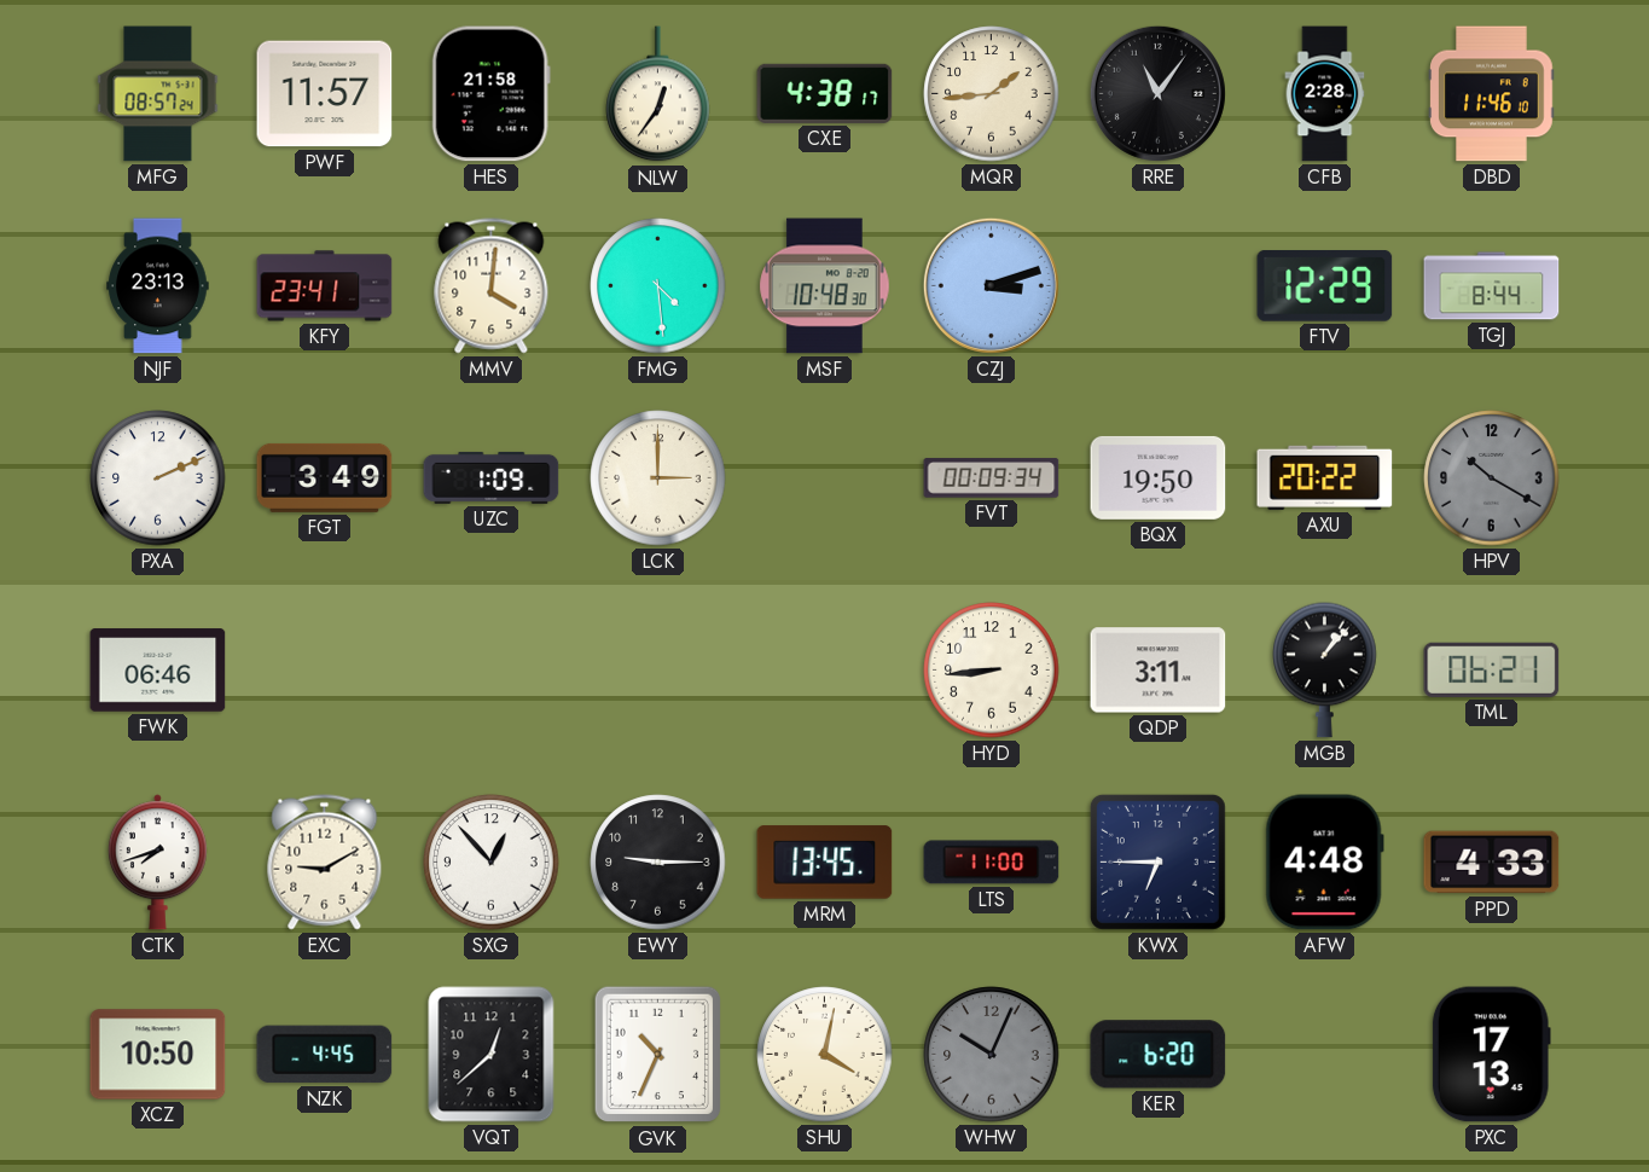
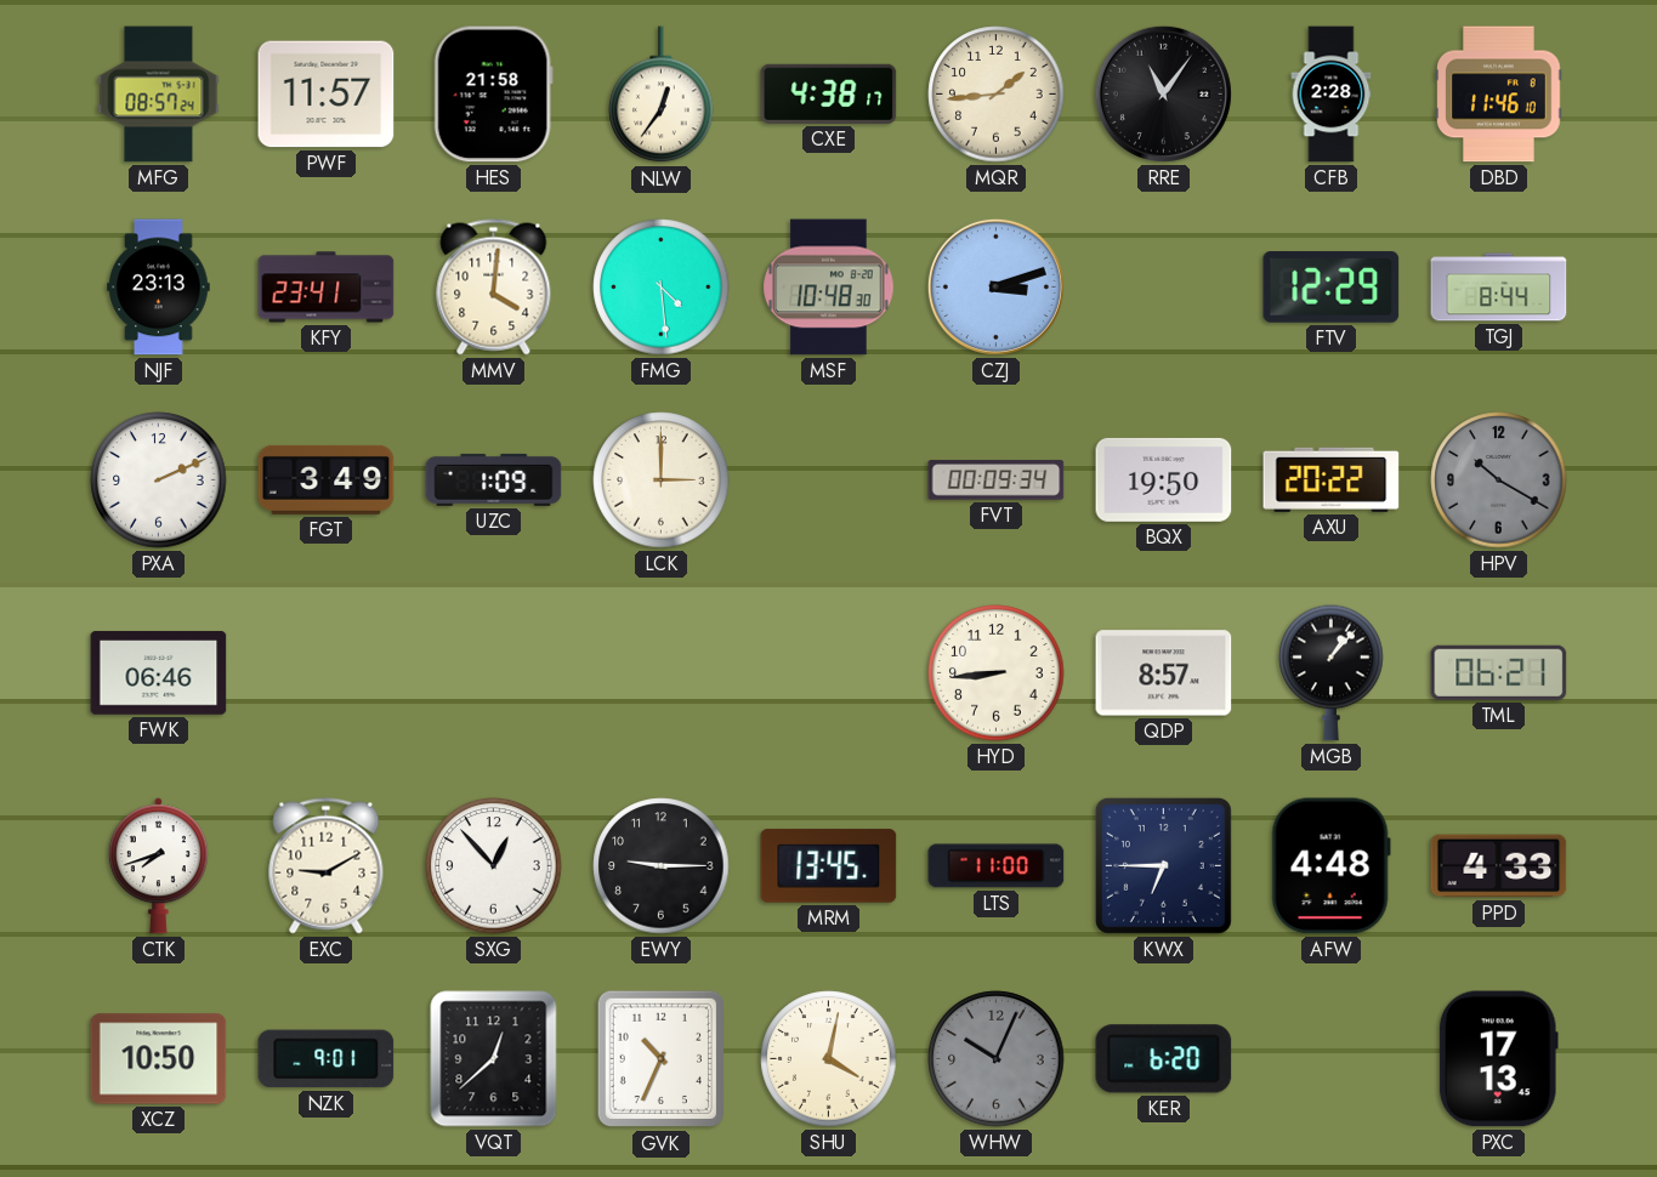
QDP: 3:11 -> 8:57 (1164, 673)
NZK: 4:45 -> 9:01 (327, 1059)
